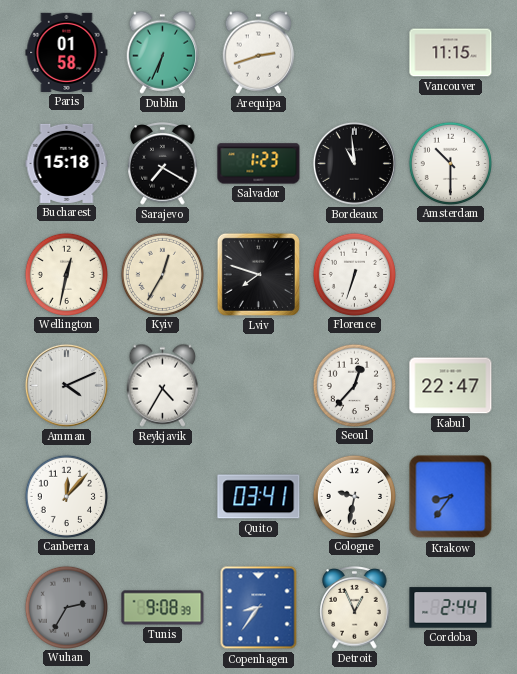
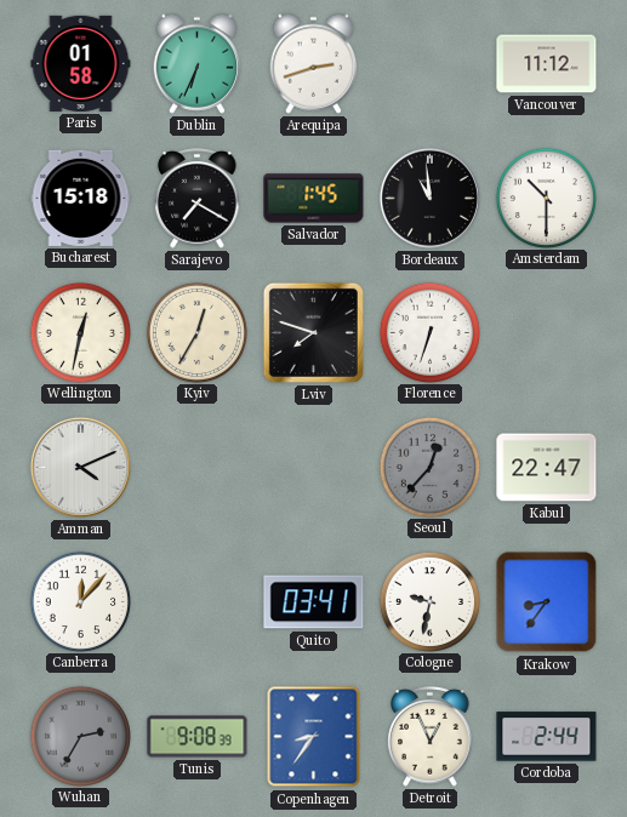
Vancouver: 11:15 -> 11:12 (547, 64)
Salvador: 1:23 -> 1:45 (314, 199)
Reykjavik: 4:35 -> none (163, 385)
Seoul dial: white -> grey (429, 467)
